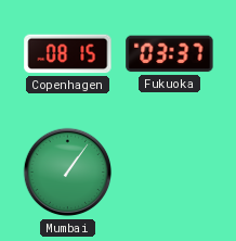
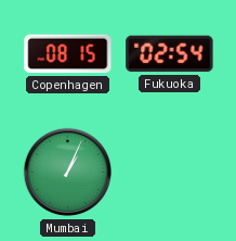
Fukuoka: 03:37 -> 02:54 (170, 54)
Mumbai: 1:06 -> 1:04 (68, 173)
